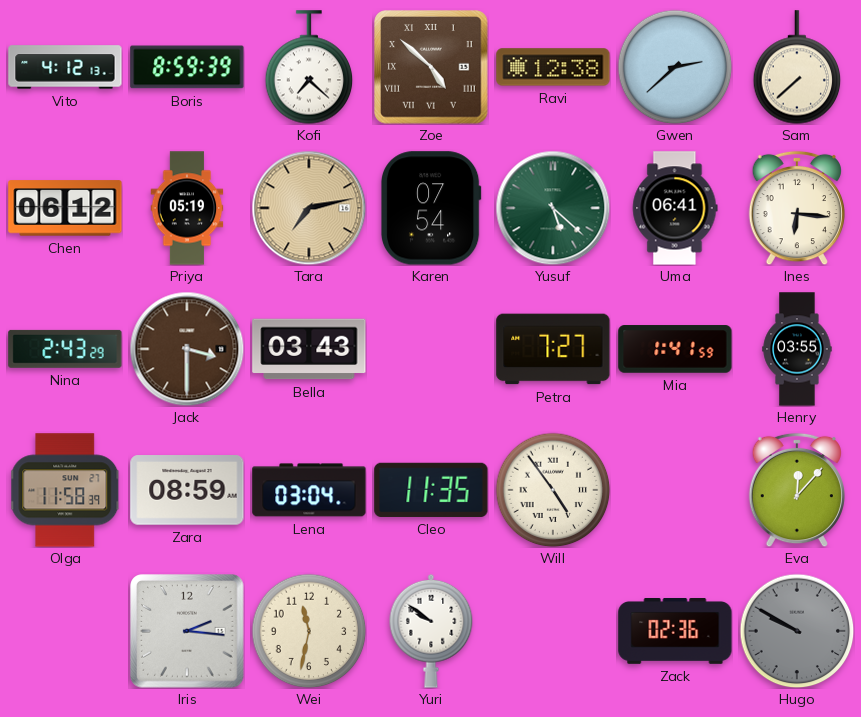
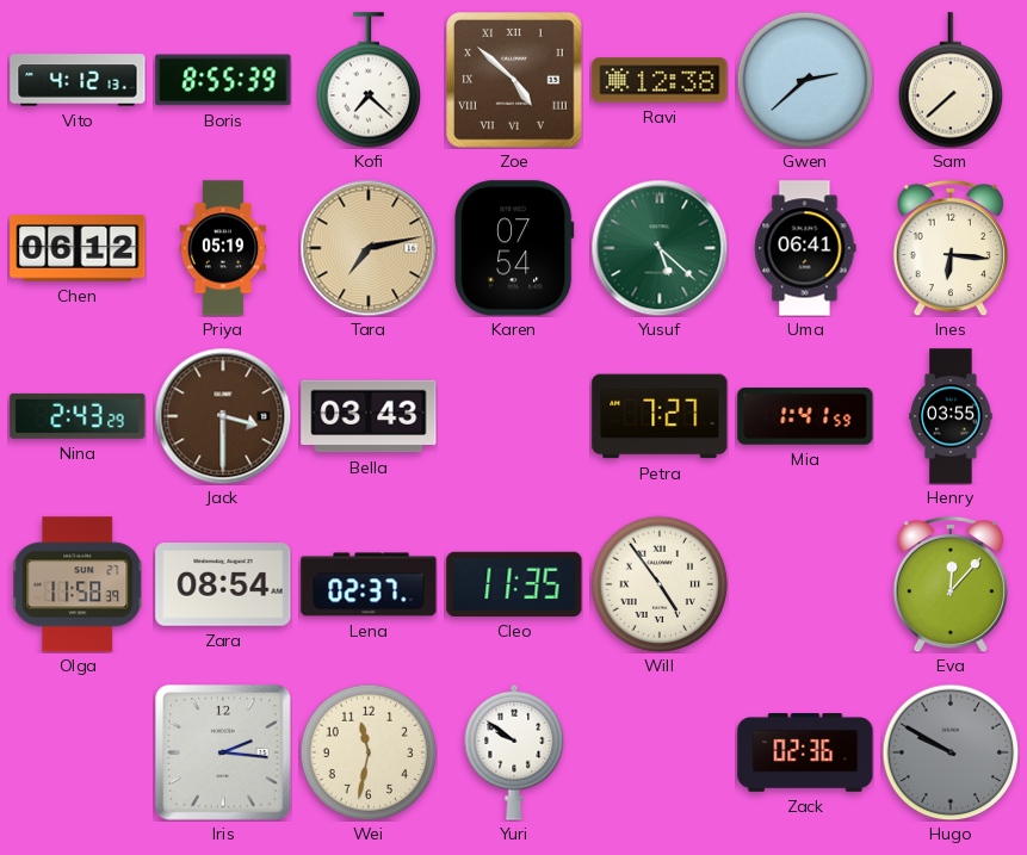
Boris: 8:59 -> 8:55 (223, 80)
Zara: 08:59 -> 08:54 (223, 584)
Lena: 03:04 -> 02:37 (369, 584)
